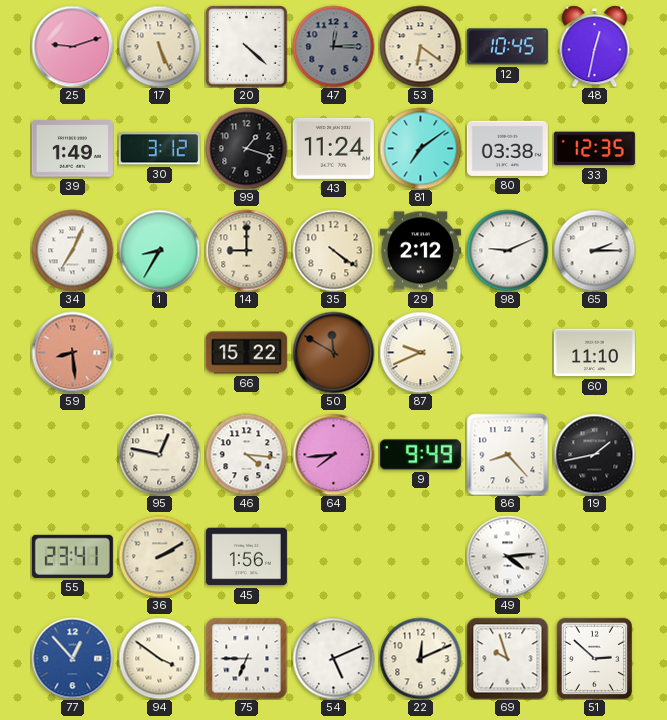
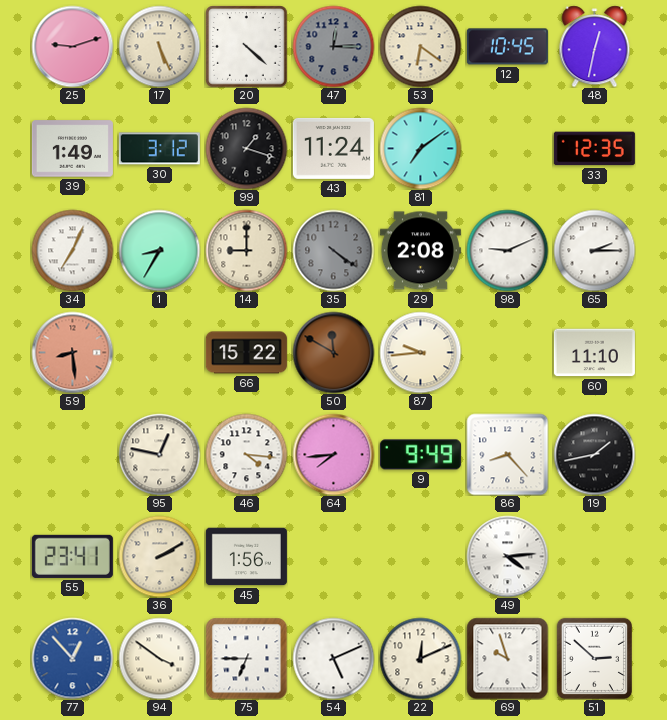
80: 03:38 -> none (507, 148)
35 dial: cream -> grey (333, 250)
29: 2:12 -> 2:08 (420, 251)
87: 9:41 -> 9:44 (420, 352)
